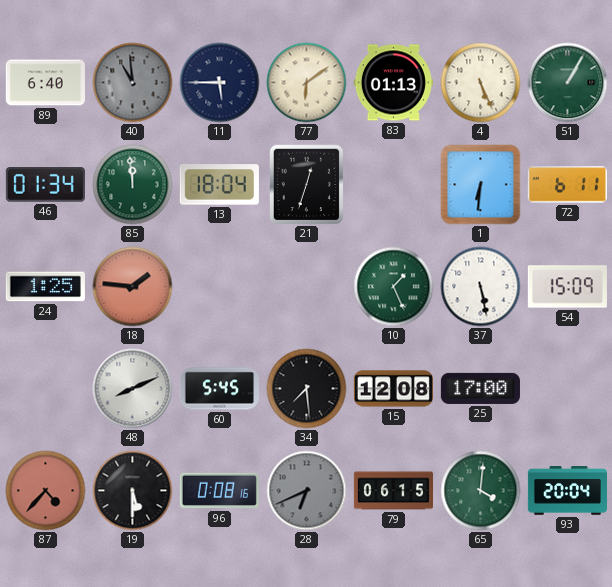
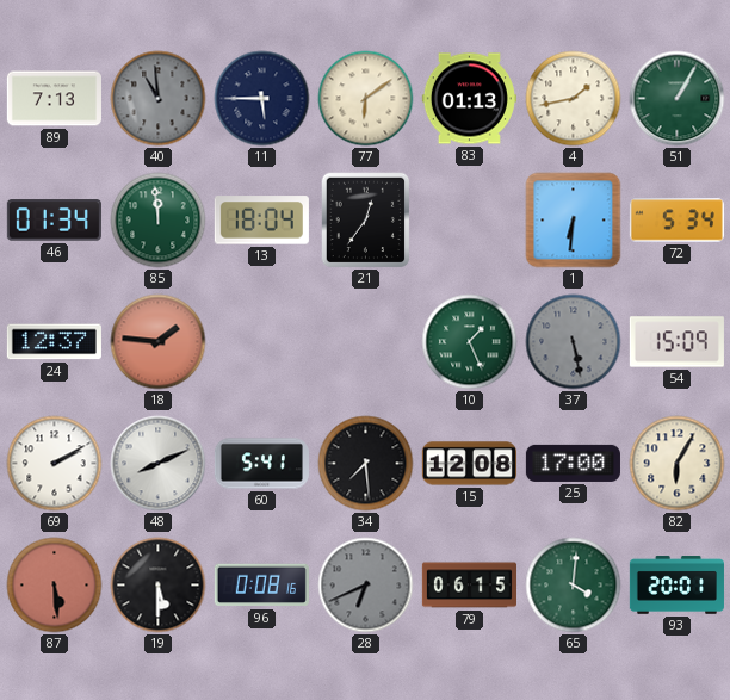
89: 6:40 -> 7:13 (54, 99)
4: 5:26 -> 1:43 (574, 99)
21: 12:33 -> 12:36 (366, 221)
72: 6:11 -> 5:34 (676, 221)
24: 1:25 -> 12:37 (54, 342)
37 dial: white -> grey (574, 342)
69: none -> 2:10 (55, 464)
60: 5:45 -> 5:41 (261, 464)
82: none -> 6:05 (678, 464)
87: 4:37 -> 5:29 (55, 586)
93: 20:04 -> 20:01 (676, 586)
